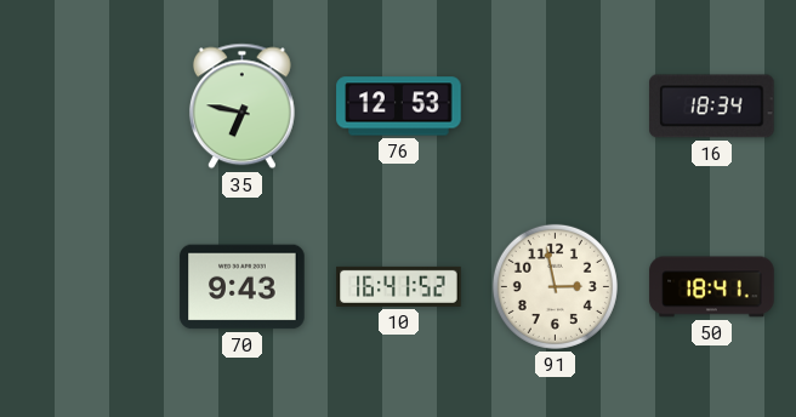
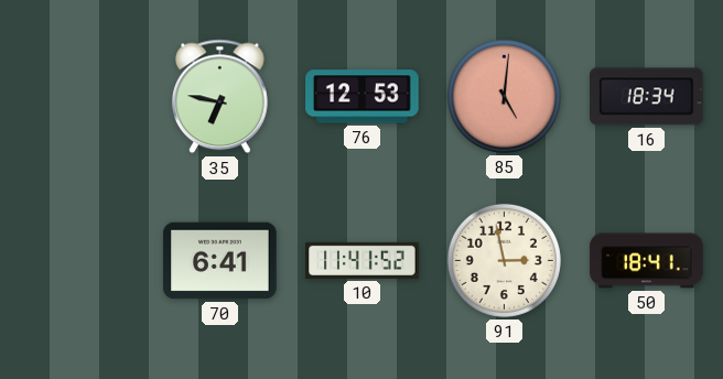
85: none -> 5:01 (504, 96)
70: 9:43 -> 6:41 (220, 261)
10: 16:41 -> 11:41 (363, 260)
